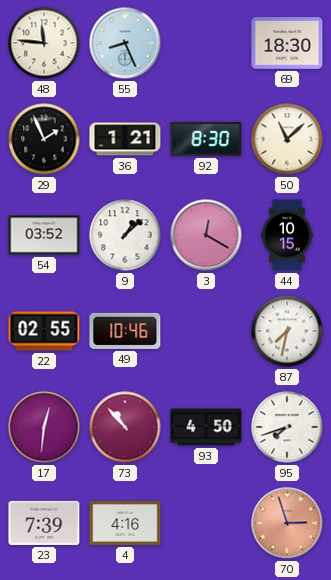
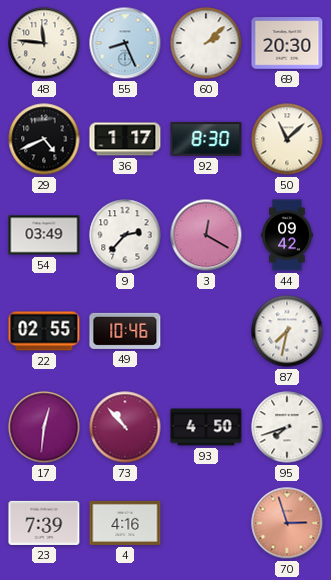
60: none -> 2:08 (206, 43)
69: 18:30 -> 20:30 (287, 43)
29: 1:56 -> 4:41 (44, 139)
36: 1:21 -> 1:17 (125, 139)
54: 03:52 -> 03:49 (44, 235)
9: 1:08 -> 2:37 (125, 235)
44: 10:15 -> 09:42 (287, 235)
